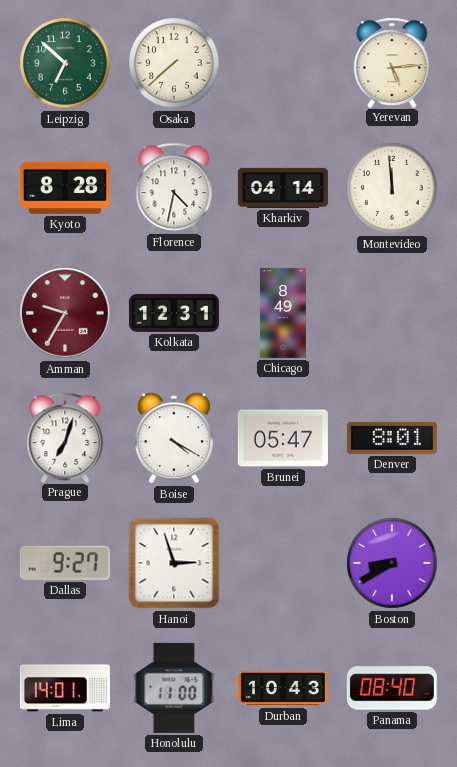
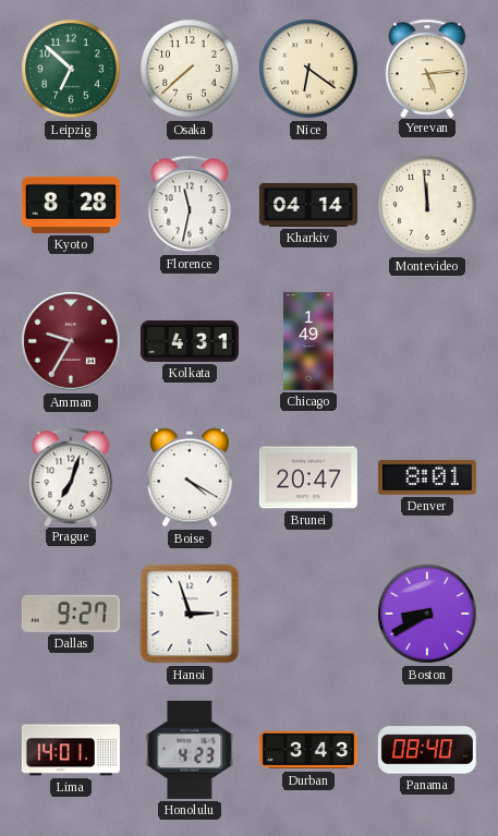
Nice: none -> 6:21 (308, 69)
Florence: 4:32 -> 11:32 (190, 204)
Kolkata: 12:31 -> 4:31 (190, 341)
Chicago: 8:49 -> 1:49 (308, 341)
Brunei: 05:47 -> 20:47 (308, 477)
Honolulu: 11:00 -> 4:23 (190, 750)
Durban: 10:43 -> 3:43 (308, 750)
